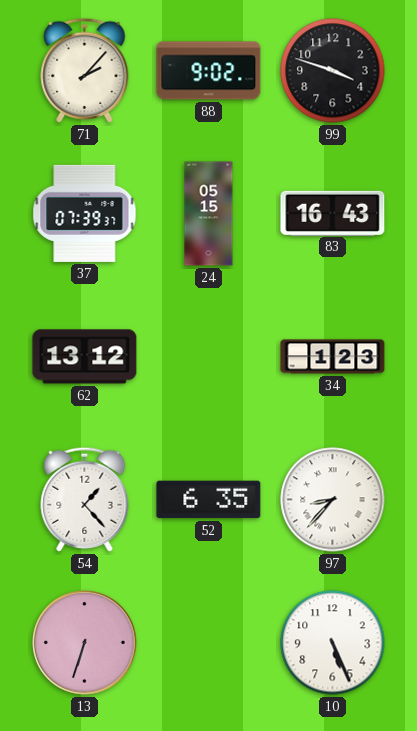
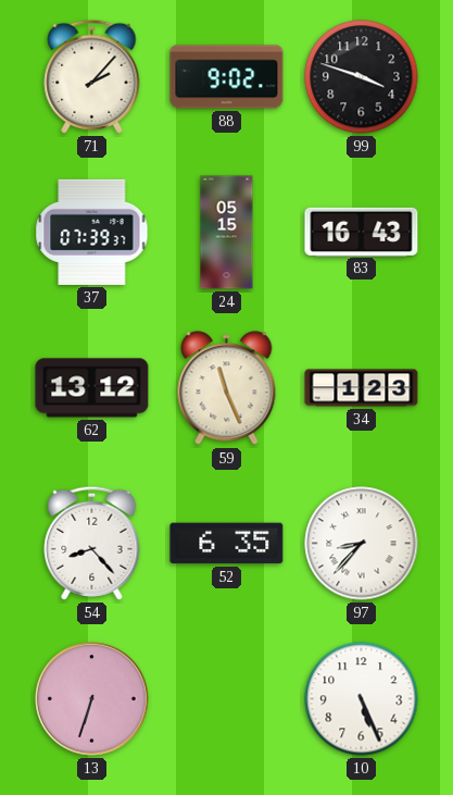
59: none -> 11:26 (227, 388)
54: 1:23 -> 8:23 (92, 543)
